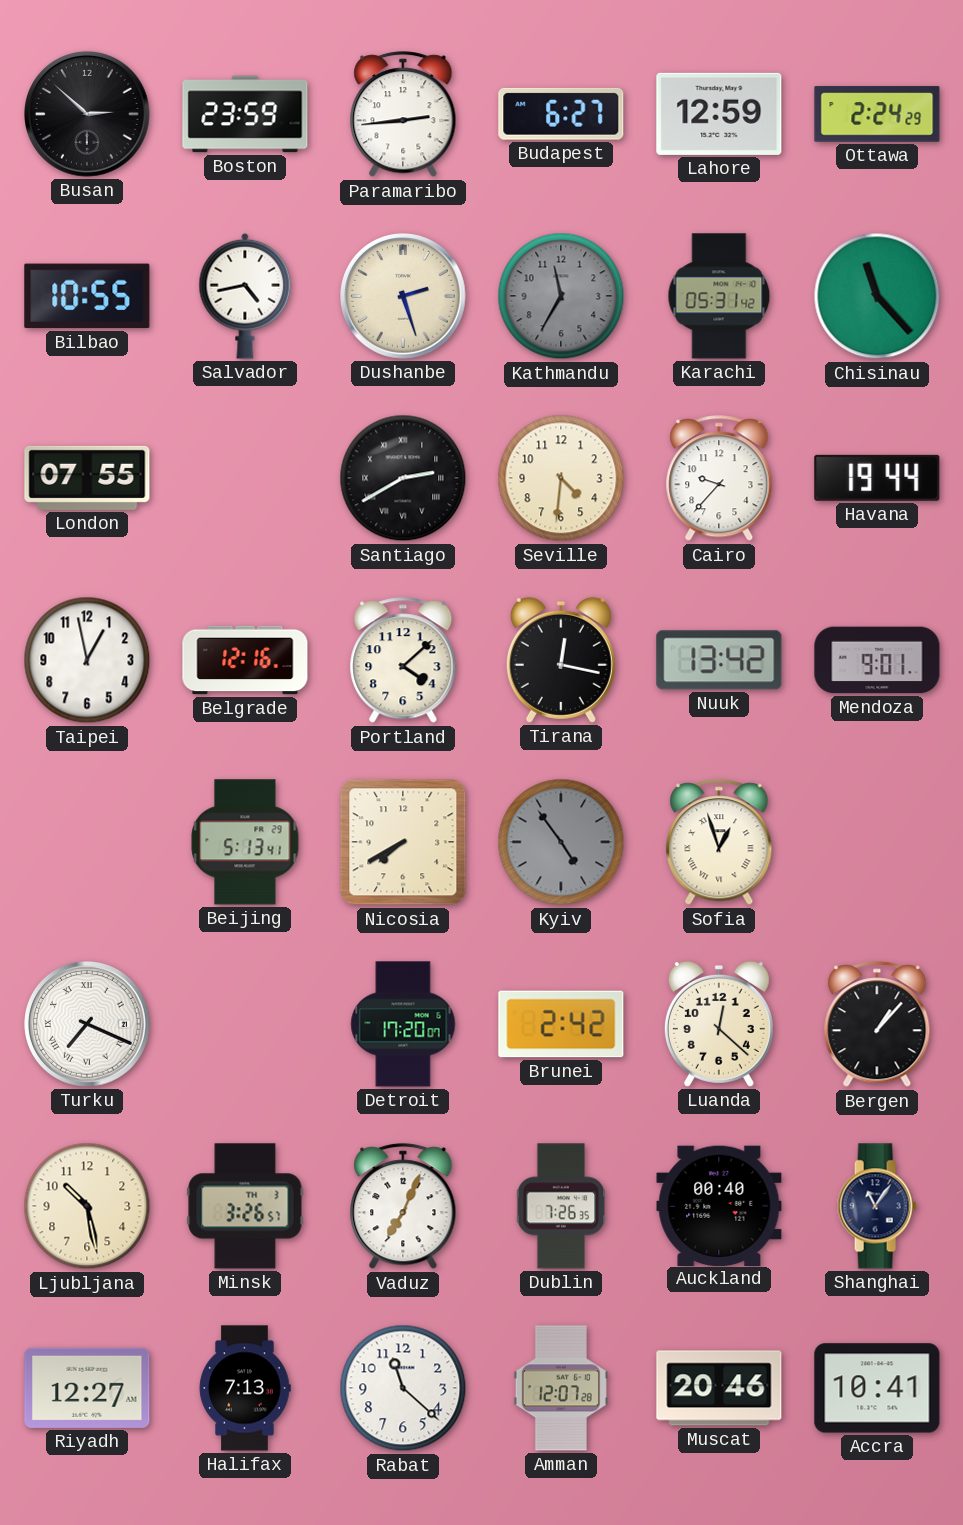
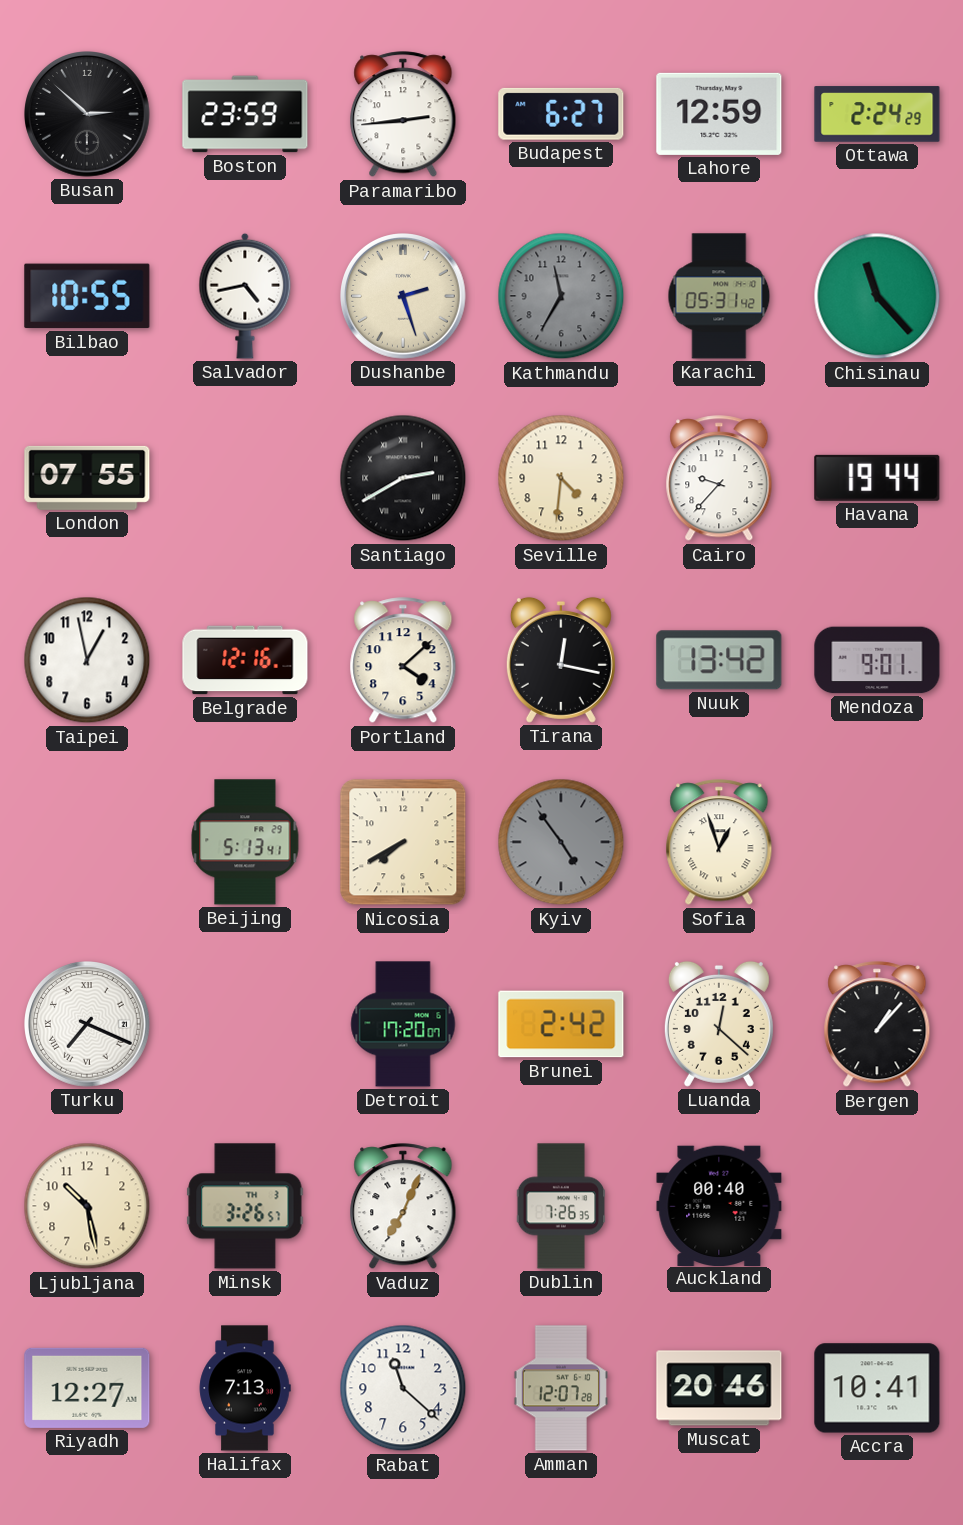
Shanghai: 11:06 -> none (877, 1206)
